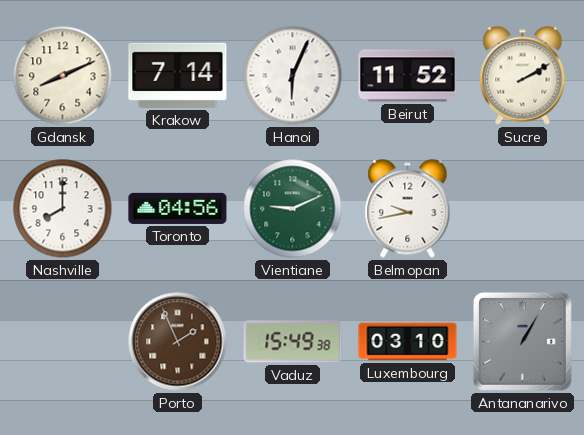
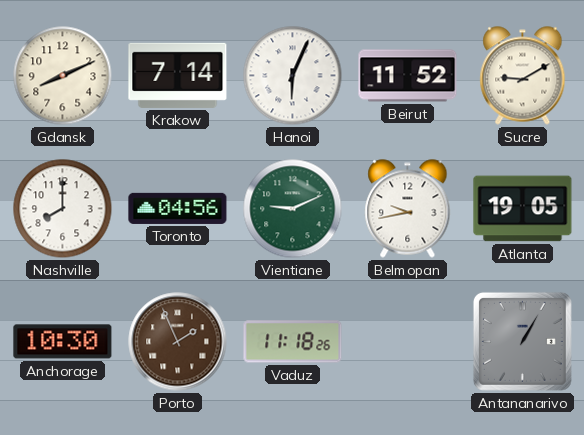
Sucre: 2:10 -> 9:10 (523, 76)
Atlanta: none -> 19:05 (523, 209)
Anchorage: none -> 10:30 (63, 342)
Vaduz: 15:49 -> 11:18 (293, 342)
Luxembourg: 03:10 -> none (408, 342)
